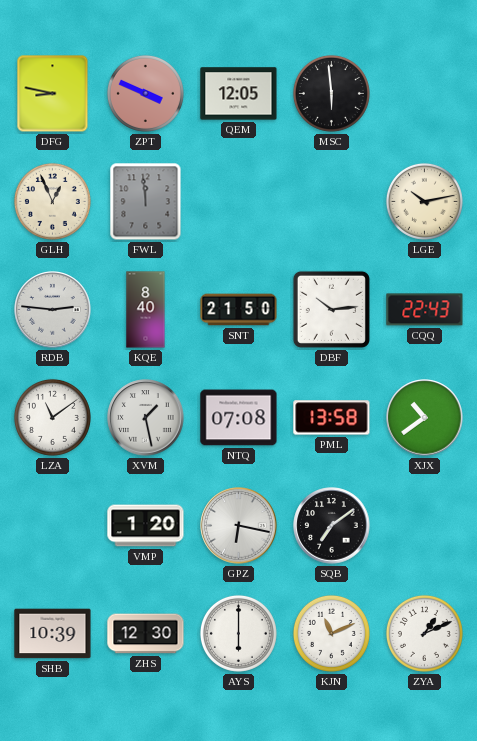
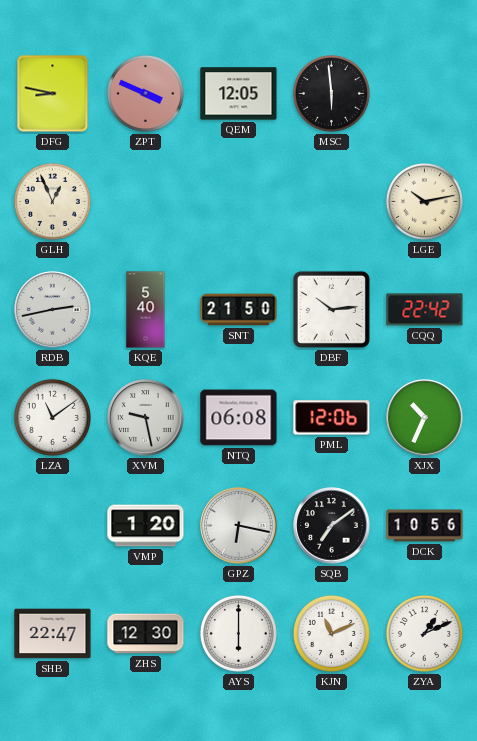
FWL: 11:59 -> none (146, 202)
RDB: 2:46 -> 2:43 (53, 310)
KQE: 8:40 -> 5:40 (146, 310)
CQQ: 22:43 -> 22:42 (425, 310)
XVM: 1:28 -> 9:28 (146, 418)
NTQ: 07:08 -> 06:08 (239, 418)
PML: 13:58 -> 12:06 (332, 418)
XJX: 10:39 -> 10:34 (425, 418)
DCK: none -> 10:56 (425, 526)
SHB: 10:39 -> 22:47 (53, 634)
